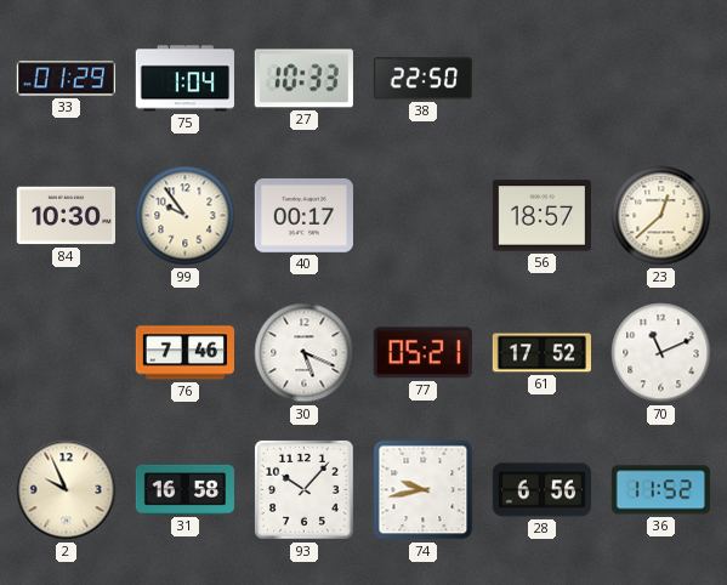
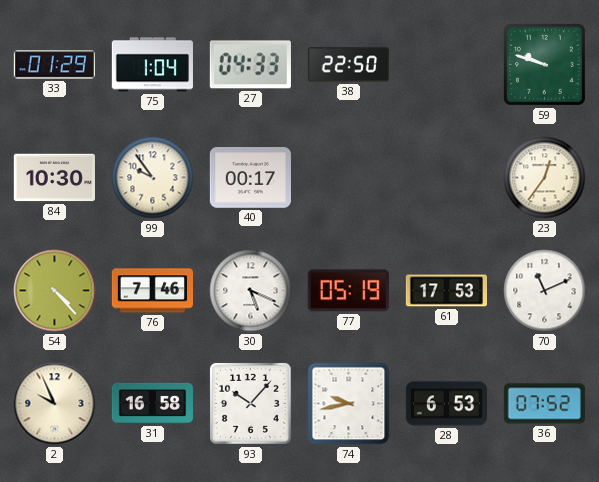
27: 10:33 -> 04:33 (250, 65)
59: none -> 9:48 (545, 65)
56: 18:57 -> none (541, 216)
23: 12:38 -> 12:36 (545, 178)
54: none -> 4:23 (55, 291)
77: 05:21 -> 05:19 (348, 291)
61: 17:52 -> 17:53 (446, 291)
28: 6:56 -> 6:53 (446, 404)
36: 11:52 -> 07:52 (544, 404)
